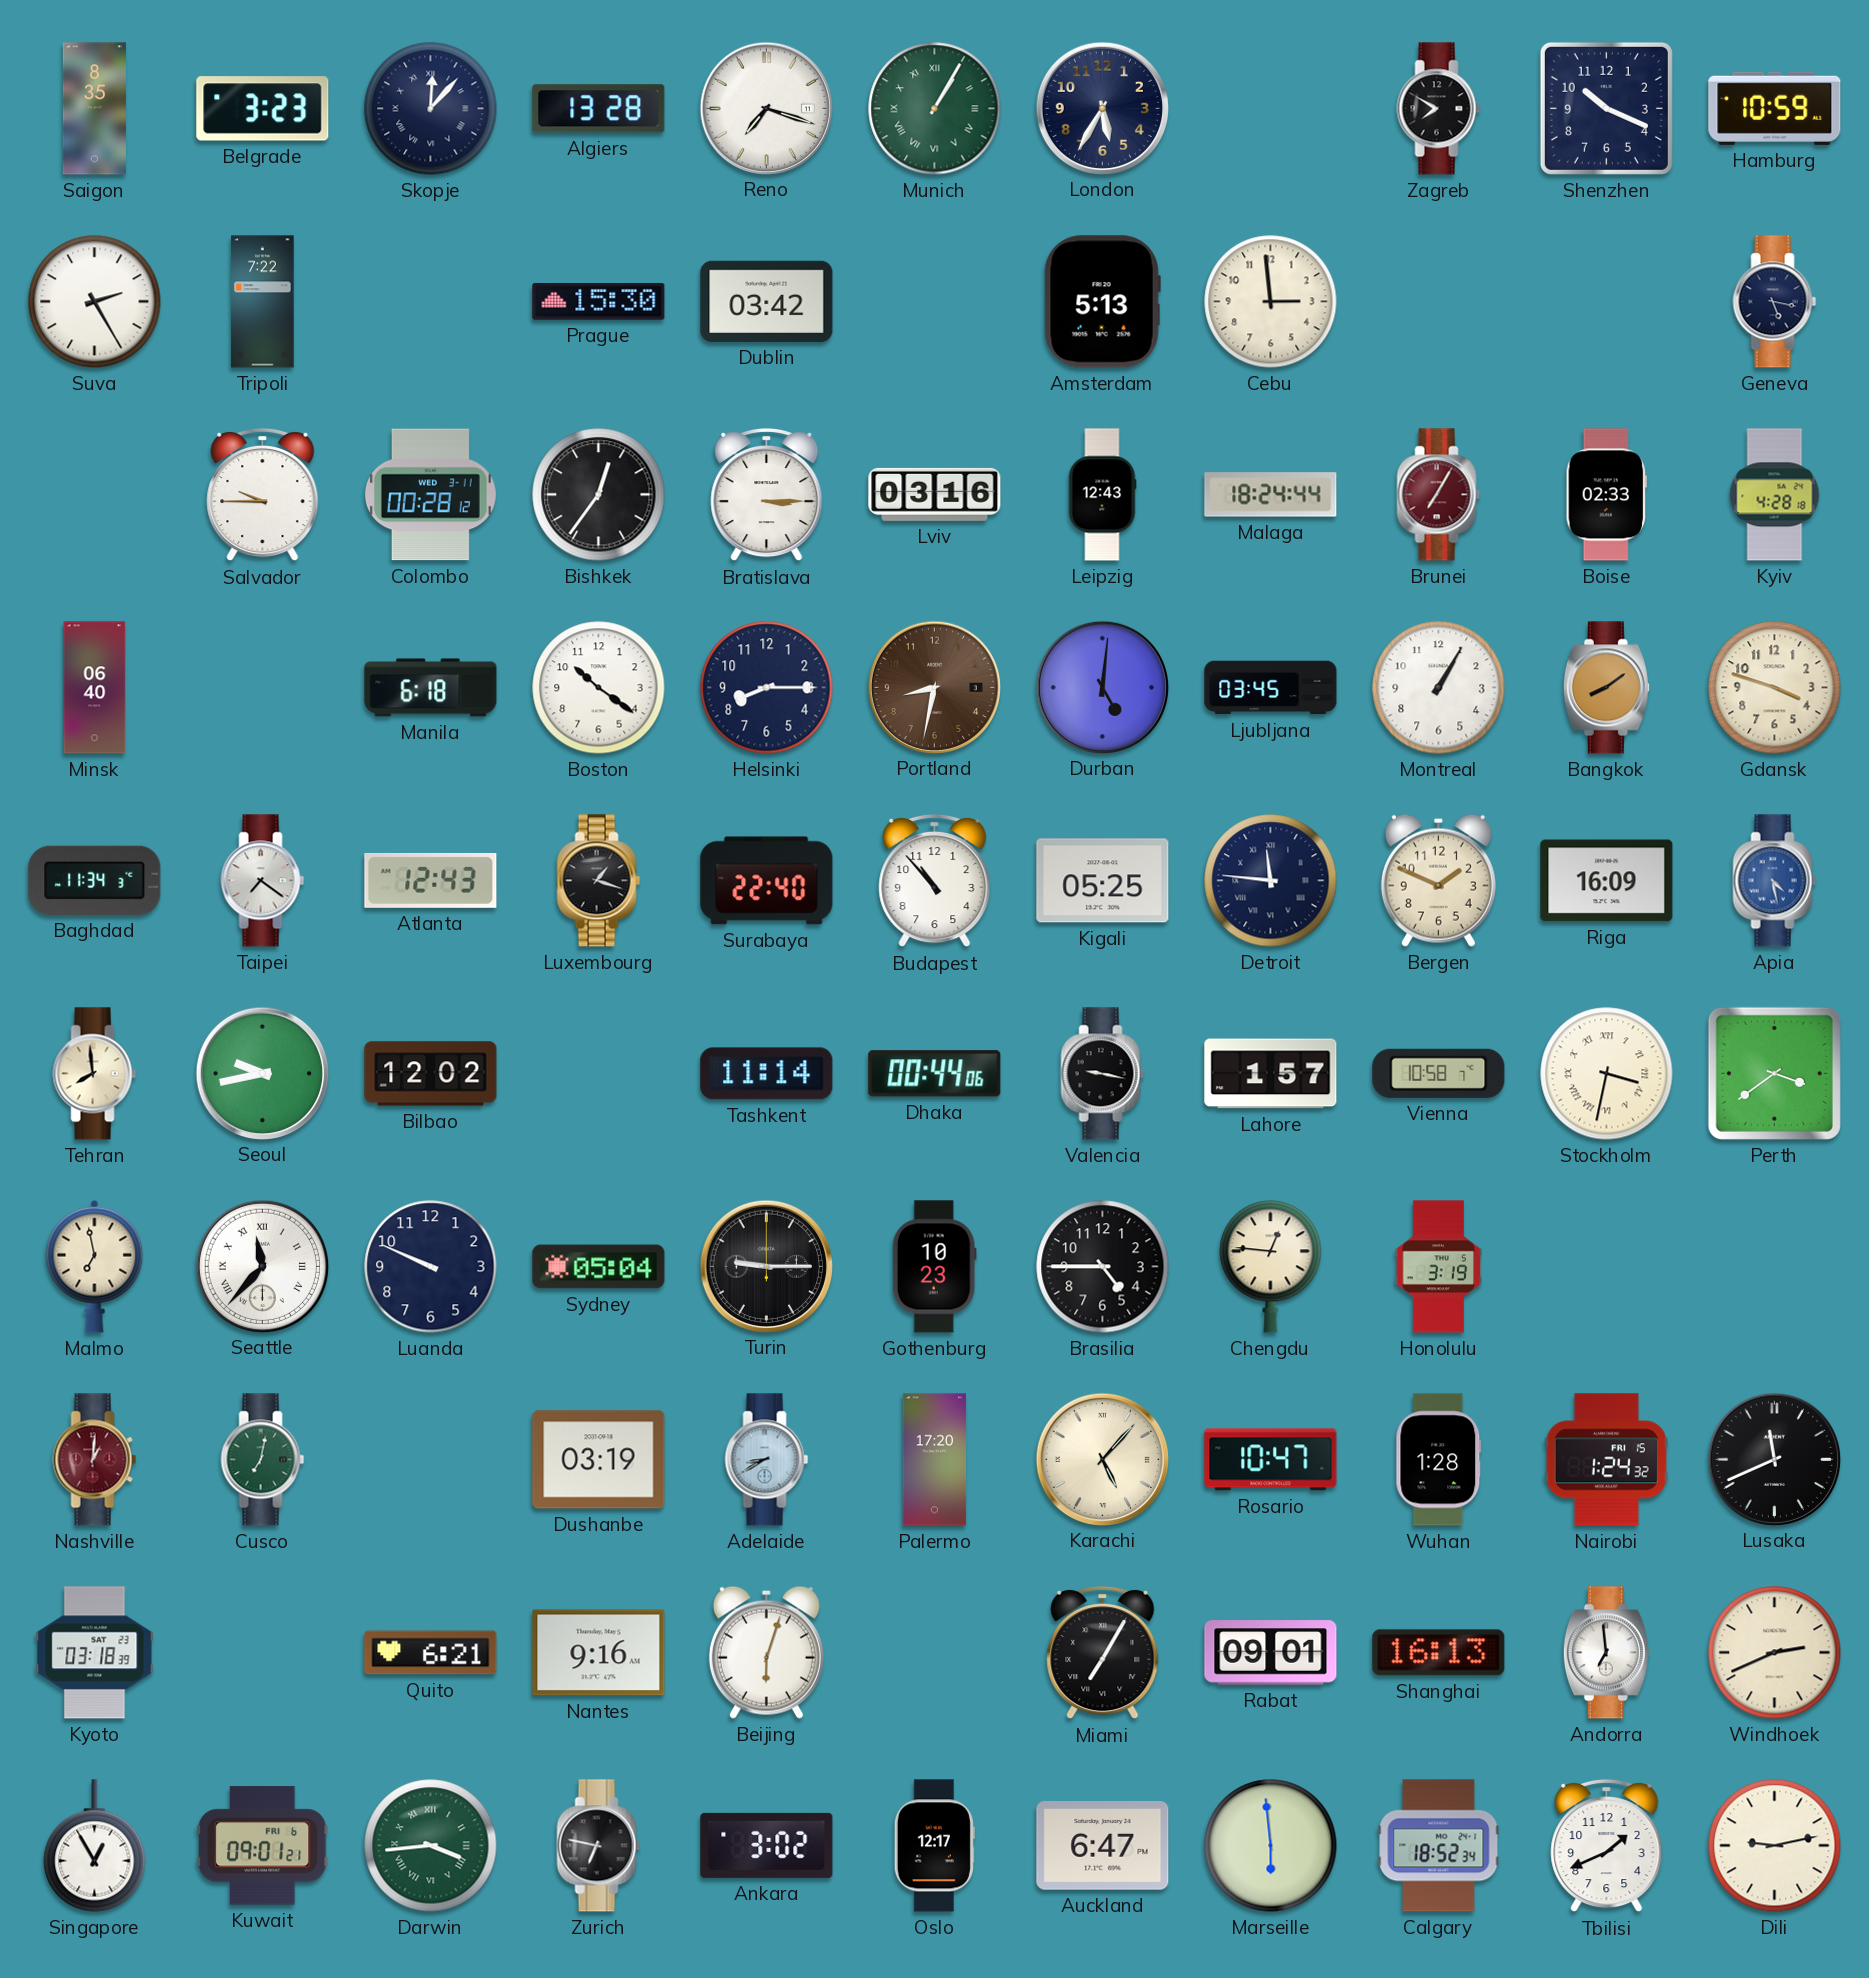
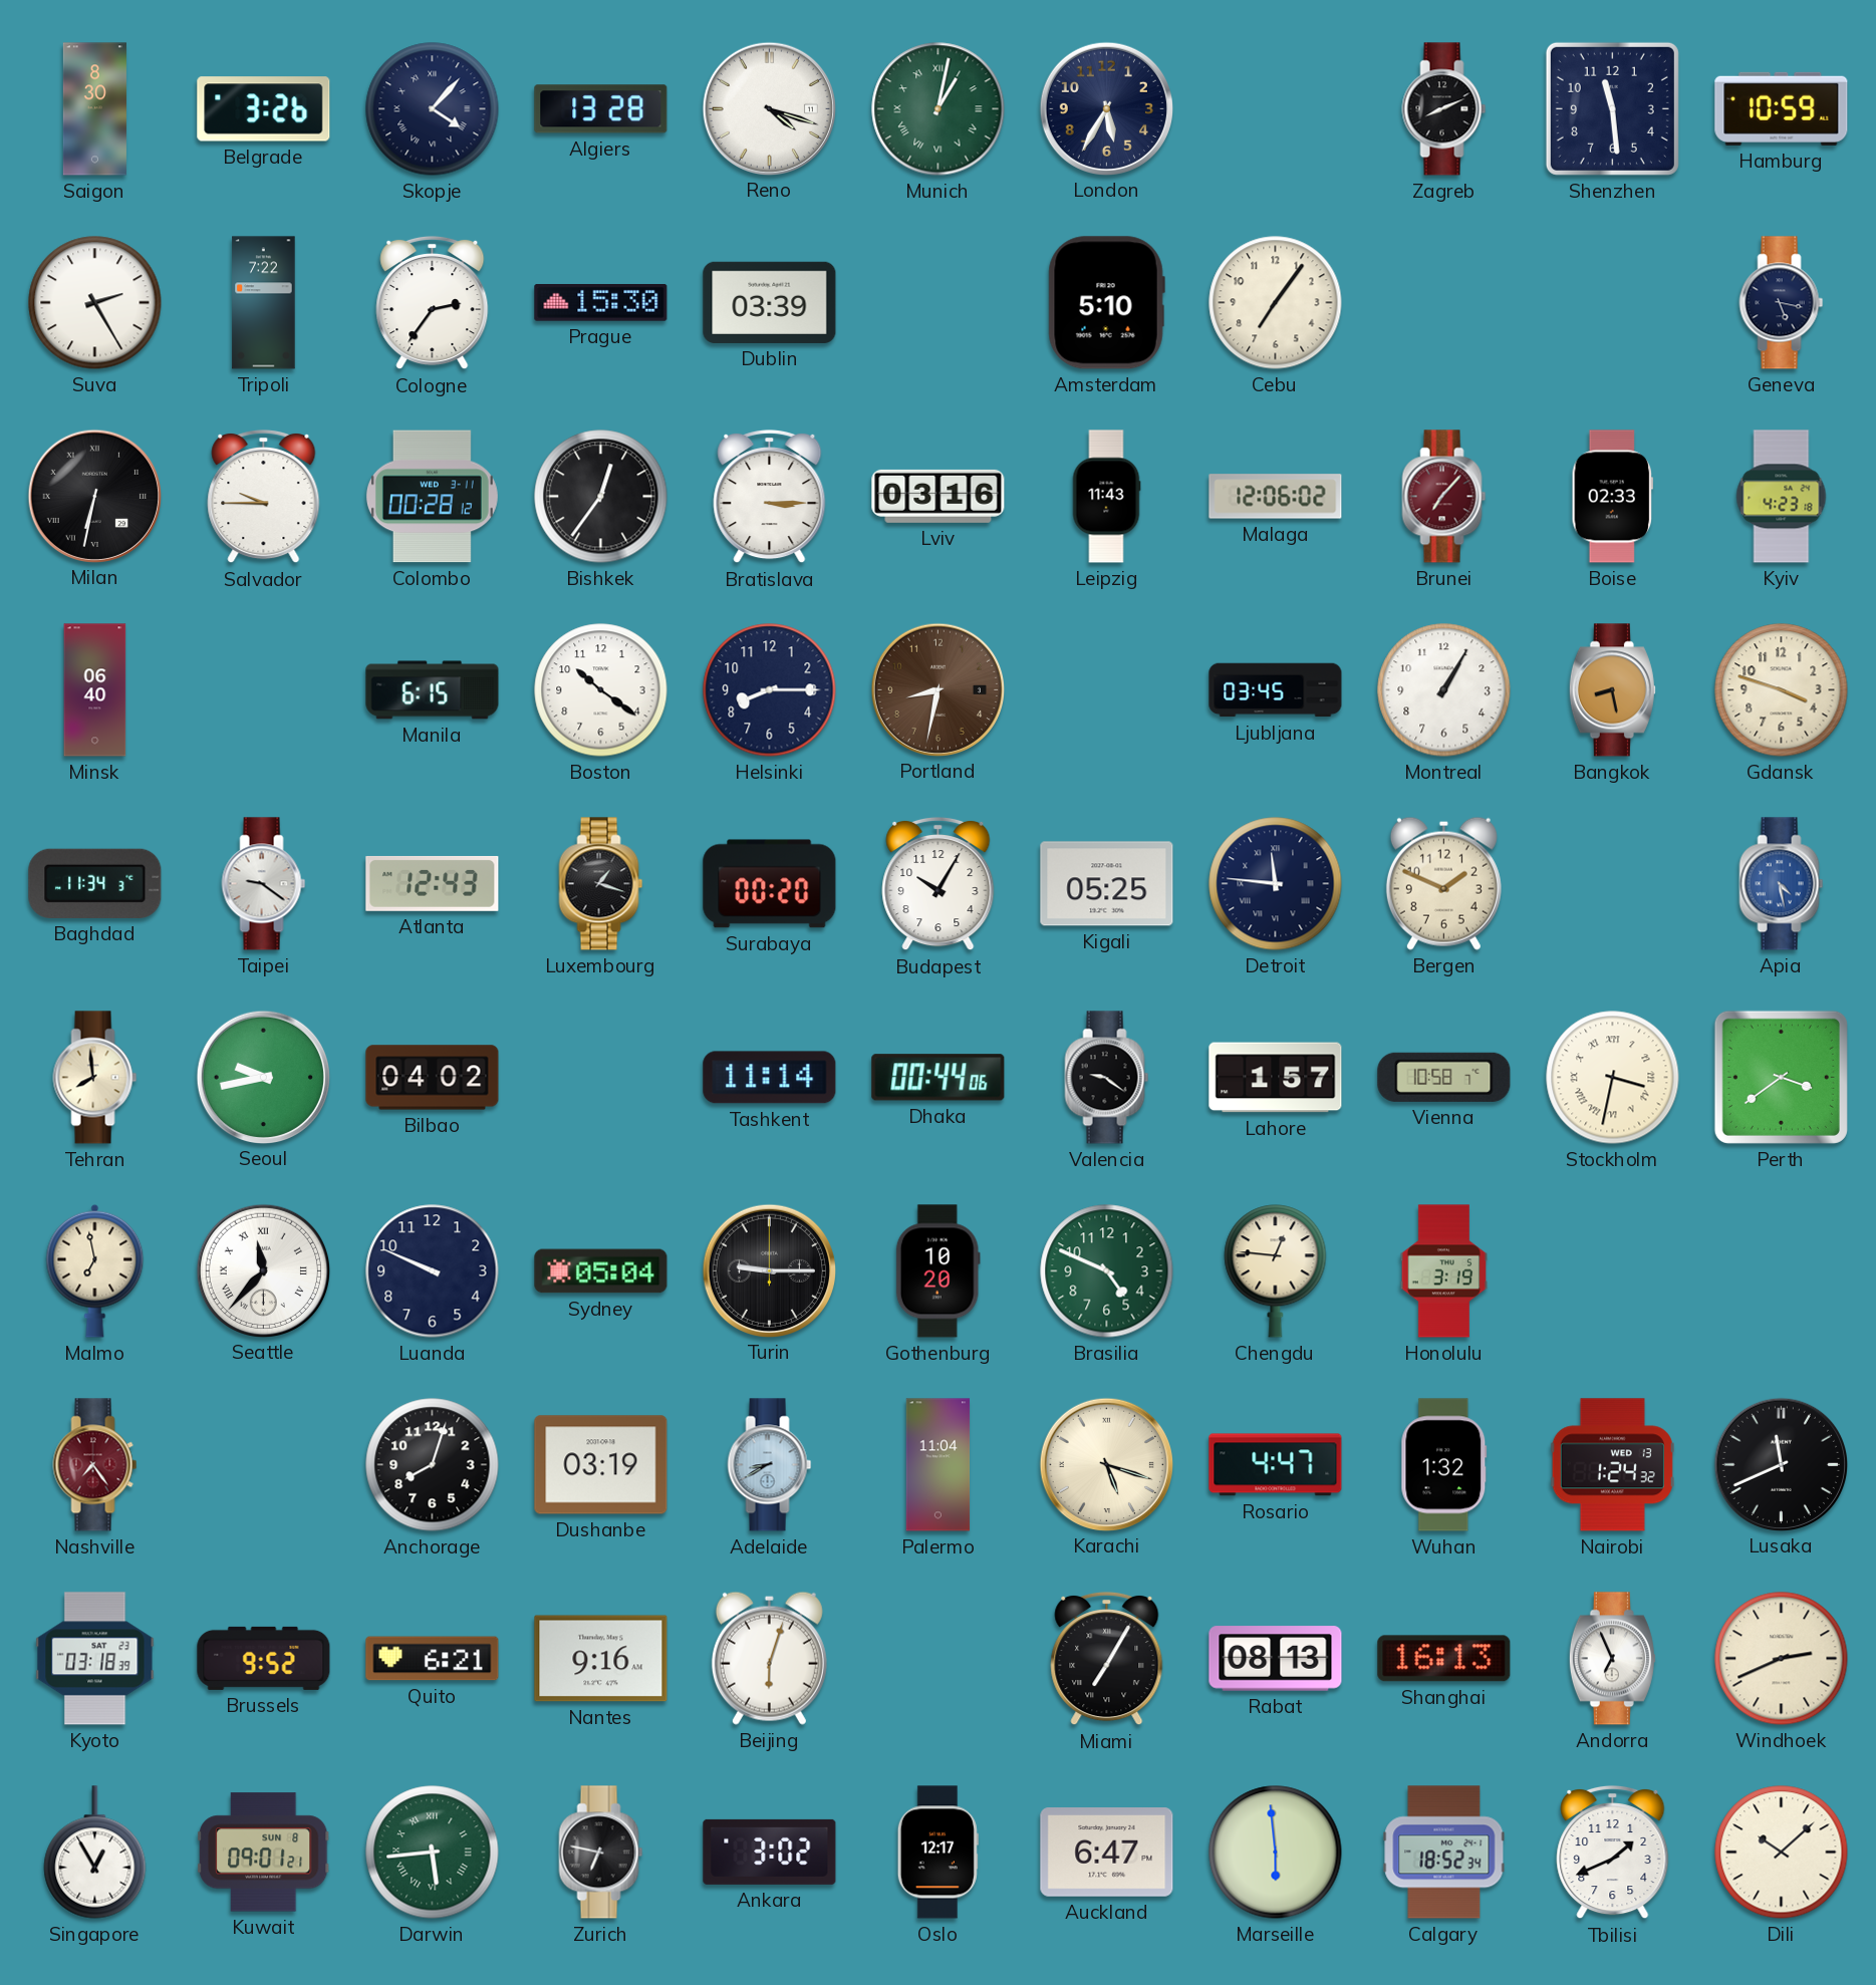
Saigon: 8:35 -> 8:30 (94, 109)
Belgrade: 3:23 -> 3:26 (264, 109)
Skopje: 12:07 -> 4:07 (433, 109)
Reno: 7:18 -> 4:18 (769, 108)
Munich: 1:05 -> 1:02 (939, 109)
Zagreb: 7:50 -> 8:11 (1444, 109)
Shenzhen: 10:19 -> 11:29 (1612, 108)
Cologne: none -> 2:36 (433, 303)
Dublin: 03:42 -> 03:39 (770, 302)
Amsterdam: 5:13 -> 5:10 (1106, 303)
Cebu: 2:59 -> 7:06 (1276, 303)
Milan: none -> 6:32 (94, 496)
Leipzig: 12:43 -> 11:43 (1106, 497)
Malaga: 18:24 -> 12:06 (1276, 497)
Brunei: 7:05 -> 7:07 (1444, 497)
Kyiv: 4:28 -> 4:23 (1782, 497)
Manila: 6:18 -> 6:15 (433, 690)
Durban: 5:01 -> none (1102, 687)
Bangkok: 8:09 -> 8:28 (1612, 690)
Taipei: 7:21 -> 9:21 (264, 884)
Surabaya: 22:40 -> 00:20 (770, 884)
Budapest: 10:53 -> 10:05 (939, 884)
Riga: 16:09 -> none (1607, 881)
Bilbao: 12:02 -> 04:02 (433, 1078)
Valencia: 9:17 -> 9:21 (1107, 1078)
Gothenburg: 10:23 -> 10:20 (937, 1271)
Brasilia: 4:45 -> 4:49 (1107, 1271)
Brasilia dial: black -> green (1107, 1271)
Nashville: 1:01 -> 7:24 (95, 1465)
Cusco: 7:02 -> none (263, 1460)
Anchorage: none -> 8:03 (433, 1465)
Palermo: 17:20 -> 11:04 (939, 1465)
Karachi: 5:07 -> 5:18 (1106, 1464)
Rosario: 10:47 -> 4:47 (1276, 1465)
Wuhan: 1:28 -> 1:32 (1444, 1465)
Nairobi date: FRI 15 -> WED 13 (1612, 1465)
Brussels: none -> 9:52 (264, 1658)
Rabat: 09:01 -> 08:13 (1276, 1659)
Andorra: 6:59 -> 6:56 (1612, 1659)
Kuwait date: FRI 6 -> SUN 8 (263, 1853)
Darwin: 3:44 -> 5:44 (433, 1853)
Dili: 9:13 -> 10:08 (1782, 1853)
